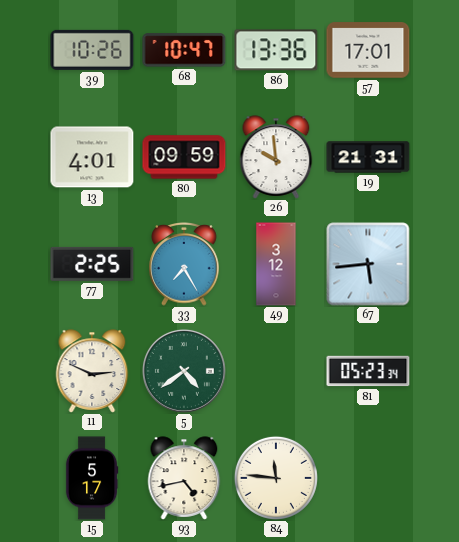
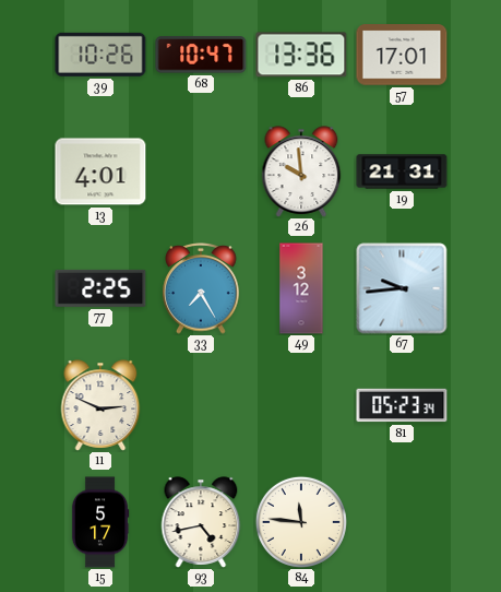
80: 09:59 -> none (184, 157)
67: 5:44 -> 9:44 (402, 288)
5: 4:39 -> none (184, 371)
